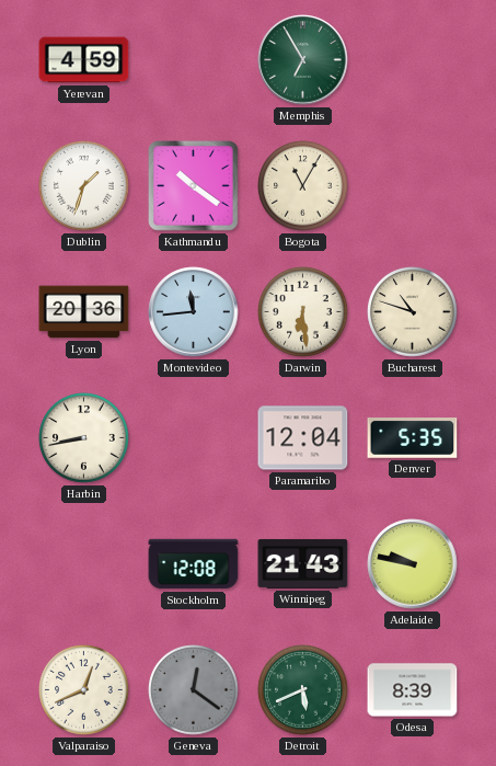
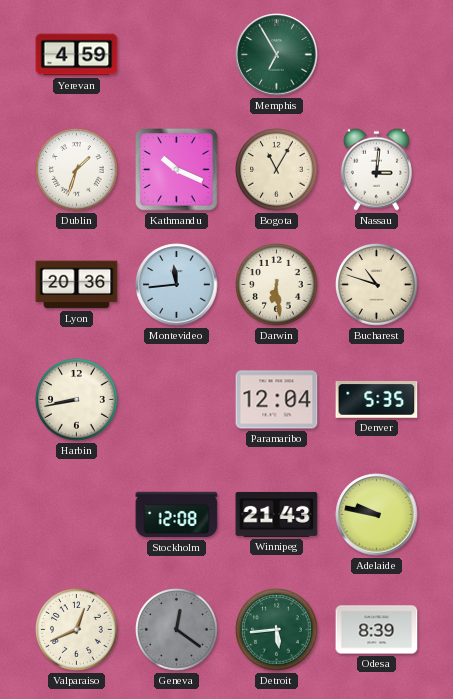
Kathmandu: 10:21 -> 10:19 (177, 170)
Nassau: none -> 3:01 (376, 169)
Detroit: 5:41 -> 5:44 (277, 630)
